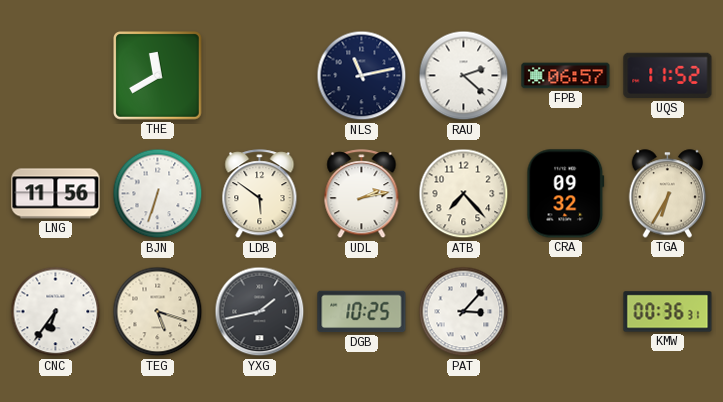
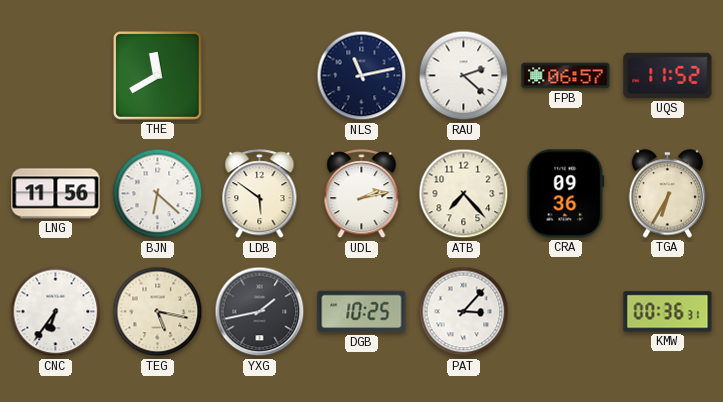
BJN: 6:33 -> 6:22 (158, 194)
CRA: 09:32 -> 09:36 (566, 194)
TEG: 5:18 -> 5:17 (158, 312)
